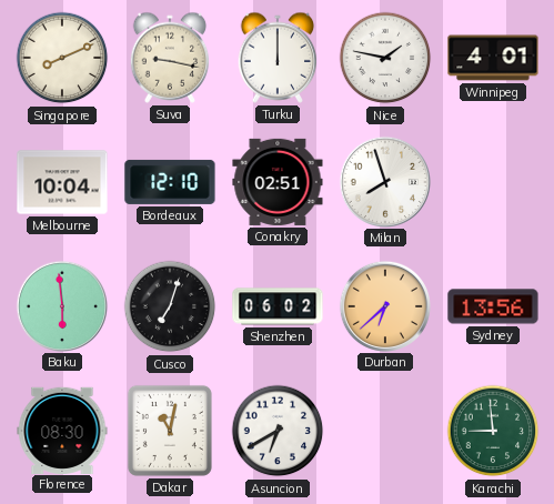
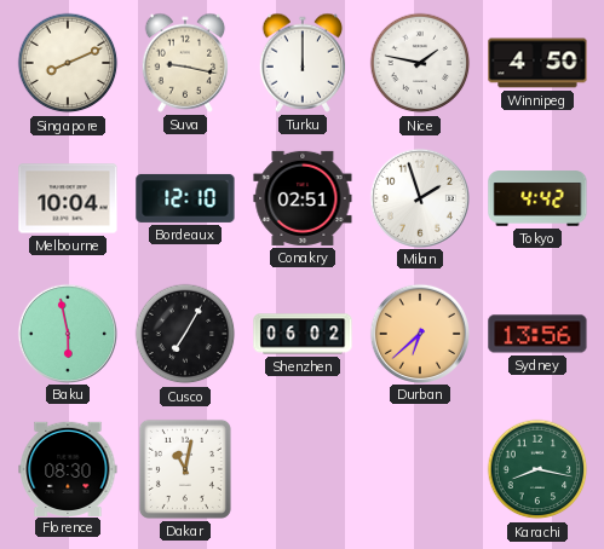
Winnipeg: 4:01 -> 4:50 (537, 63)
Milan: 7:57 -> 1:57 (419, 197)
Tokyo: none -> 4:42 (537, 198)
Baku: 5:59 -> 5:58 (67, 333)
Cusco: 7:03 -> 7:05 (185, 334)
Asuncion: 6:40 -> none (278, 431)
Karachi: 8:59 -> 8:17 (537, 469)
